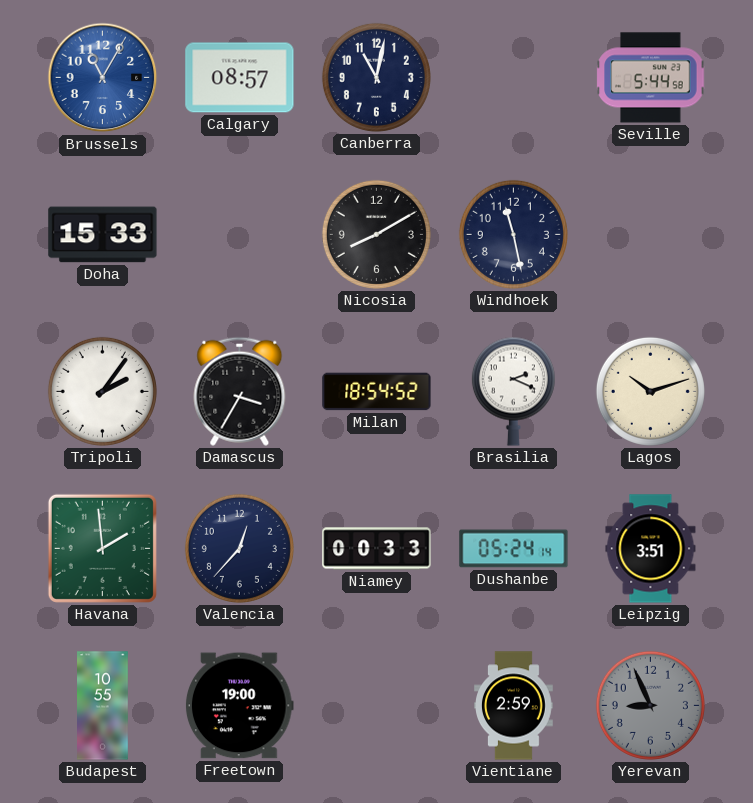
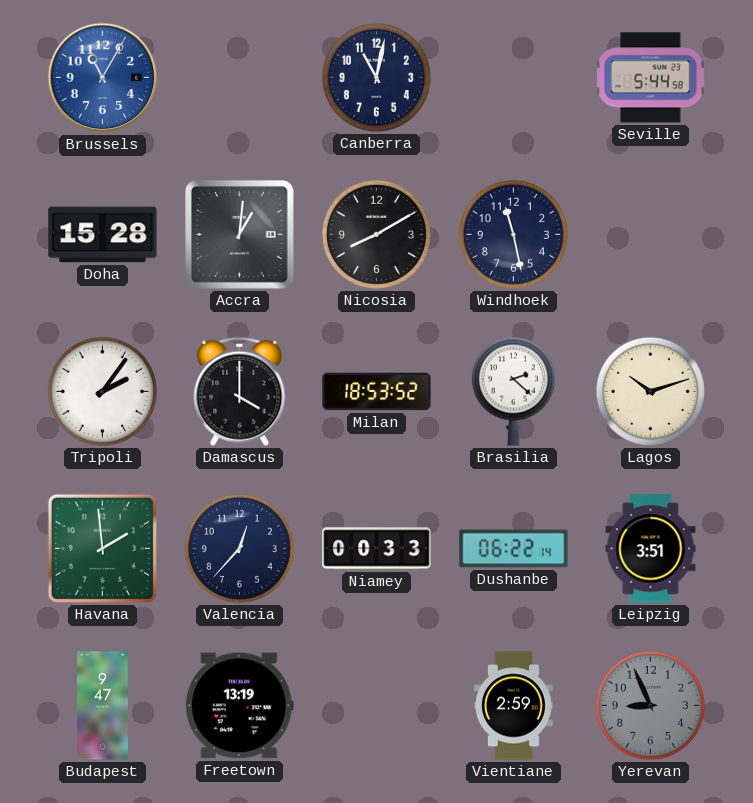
Calgary: 08:57 -> none (240, 78)
Doha: 15:33 -> 15:28 (103, 235)
Accra: none -> 1:01 (239, 234)
Damascus: 3:35 -> 4:00 (240, 391)
Milan: 18:54 -> 18:53 (377, 392)
Brasilia: 2:19 -> 2:22 (513, 391)
Dushanbe: 05:24 -> 06:22 (514, 549)
Budapest: 10:55 -> 9:47 (103, 706)
Freetown: 19:00 -> 13:19 (240, 706)
